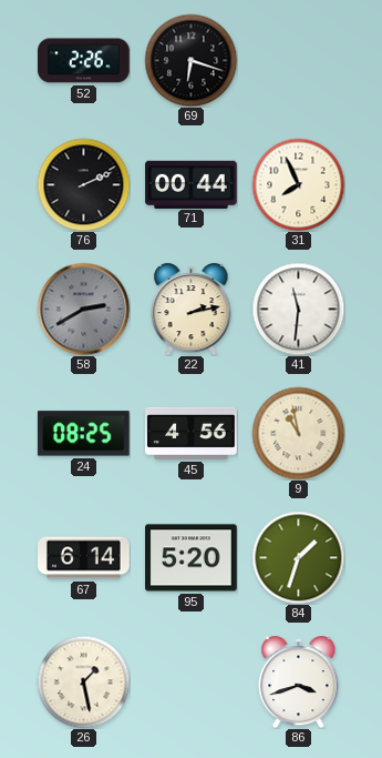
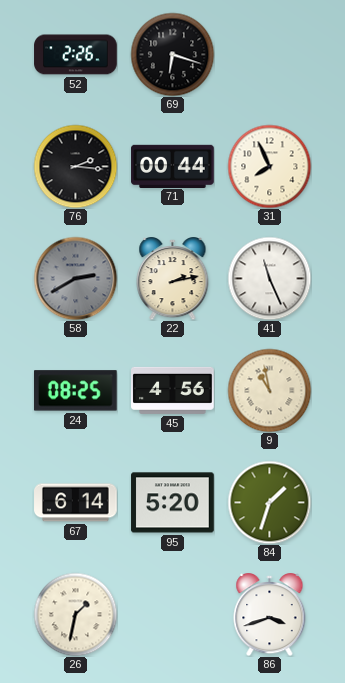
76: 2:11 -> 2:16 (75, 166)
41: 11:31 -> 11:26 (269, 278)
26: 1:28 -> 1:32 (75, 614)
